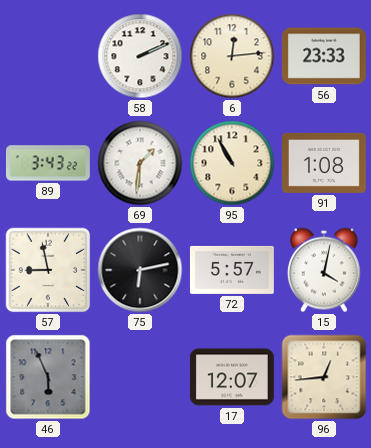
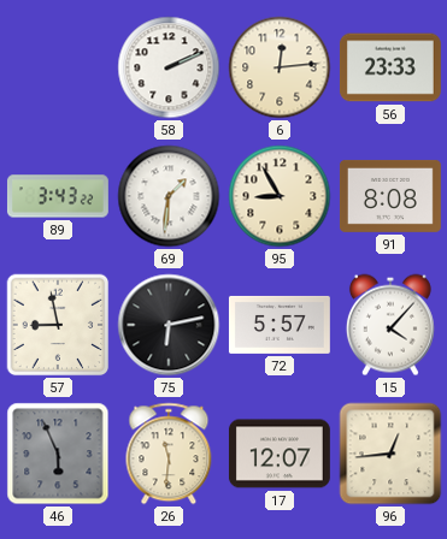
95: 10:55 -> 8:55 (280, 196)
91: 1:08 -> 8:08 (390, 196)
15: 4:02 -> 4:07 (390, 325)
26: none -> 11:31 (169, 454)
